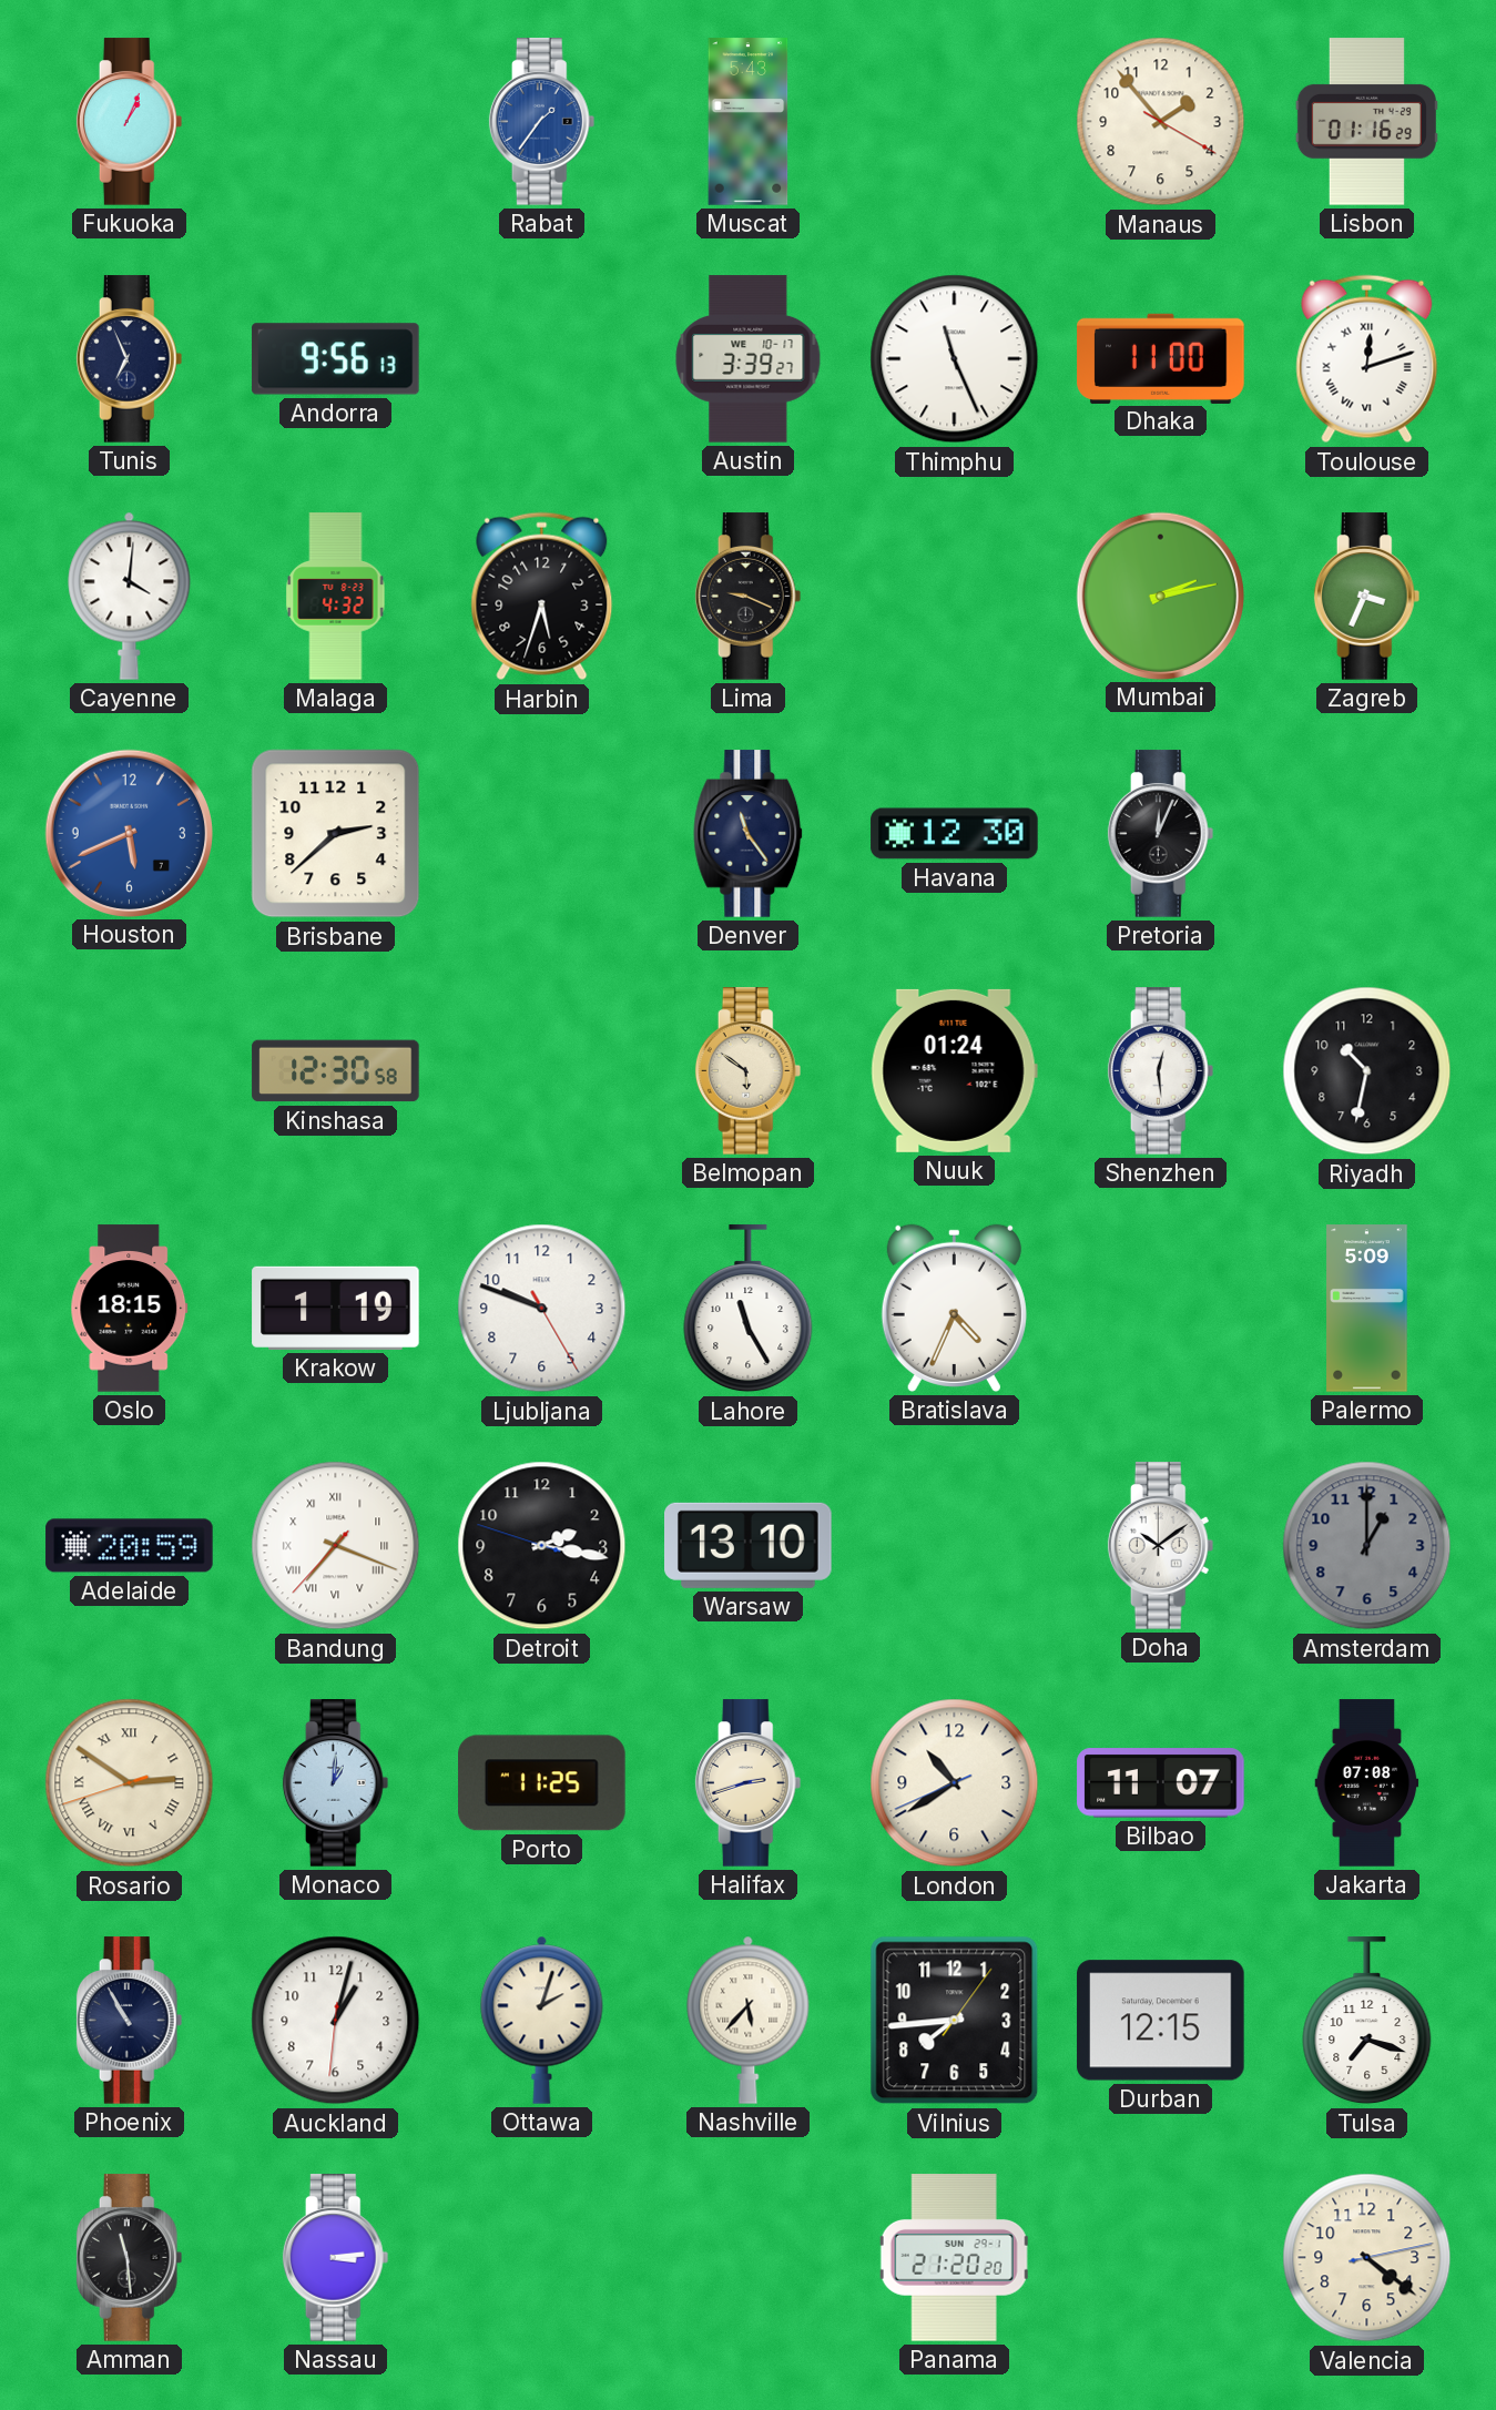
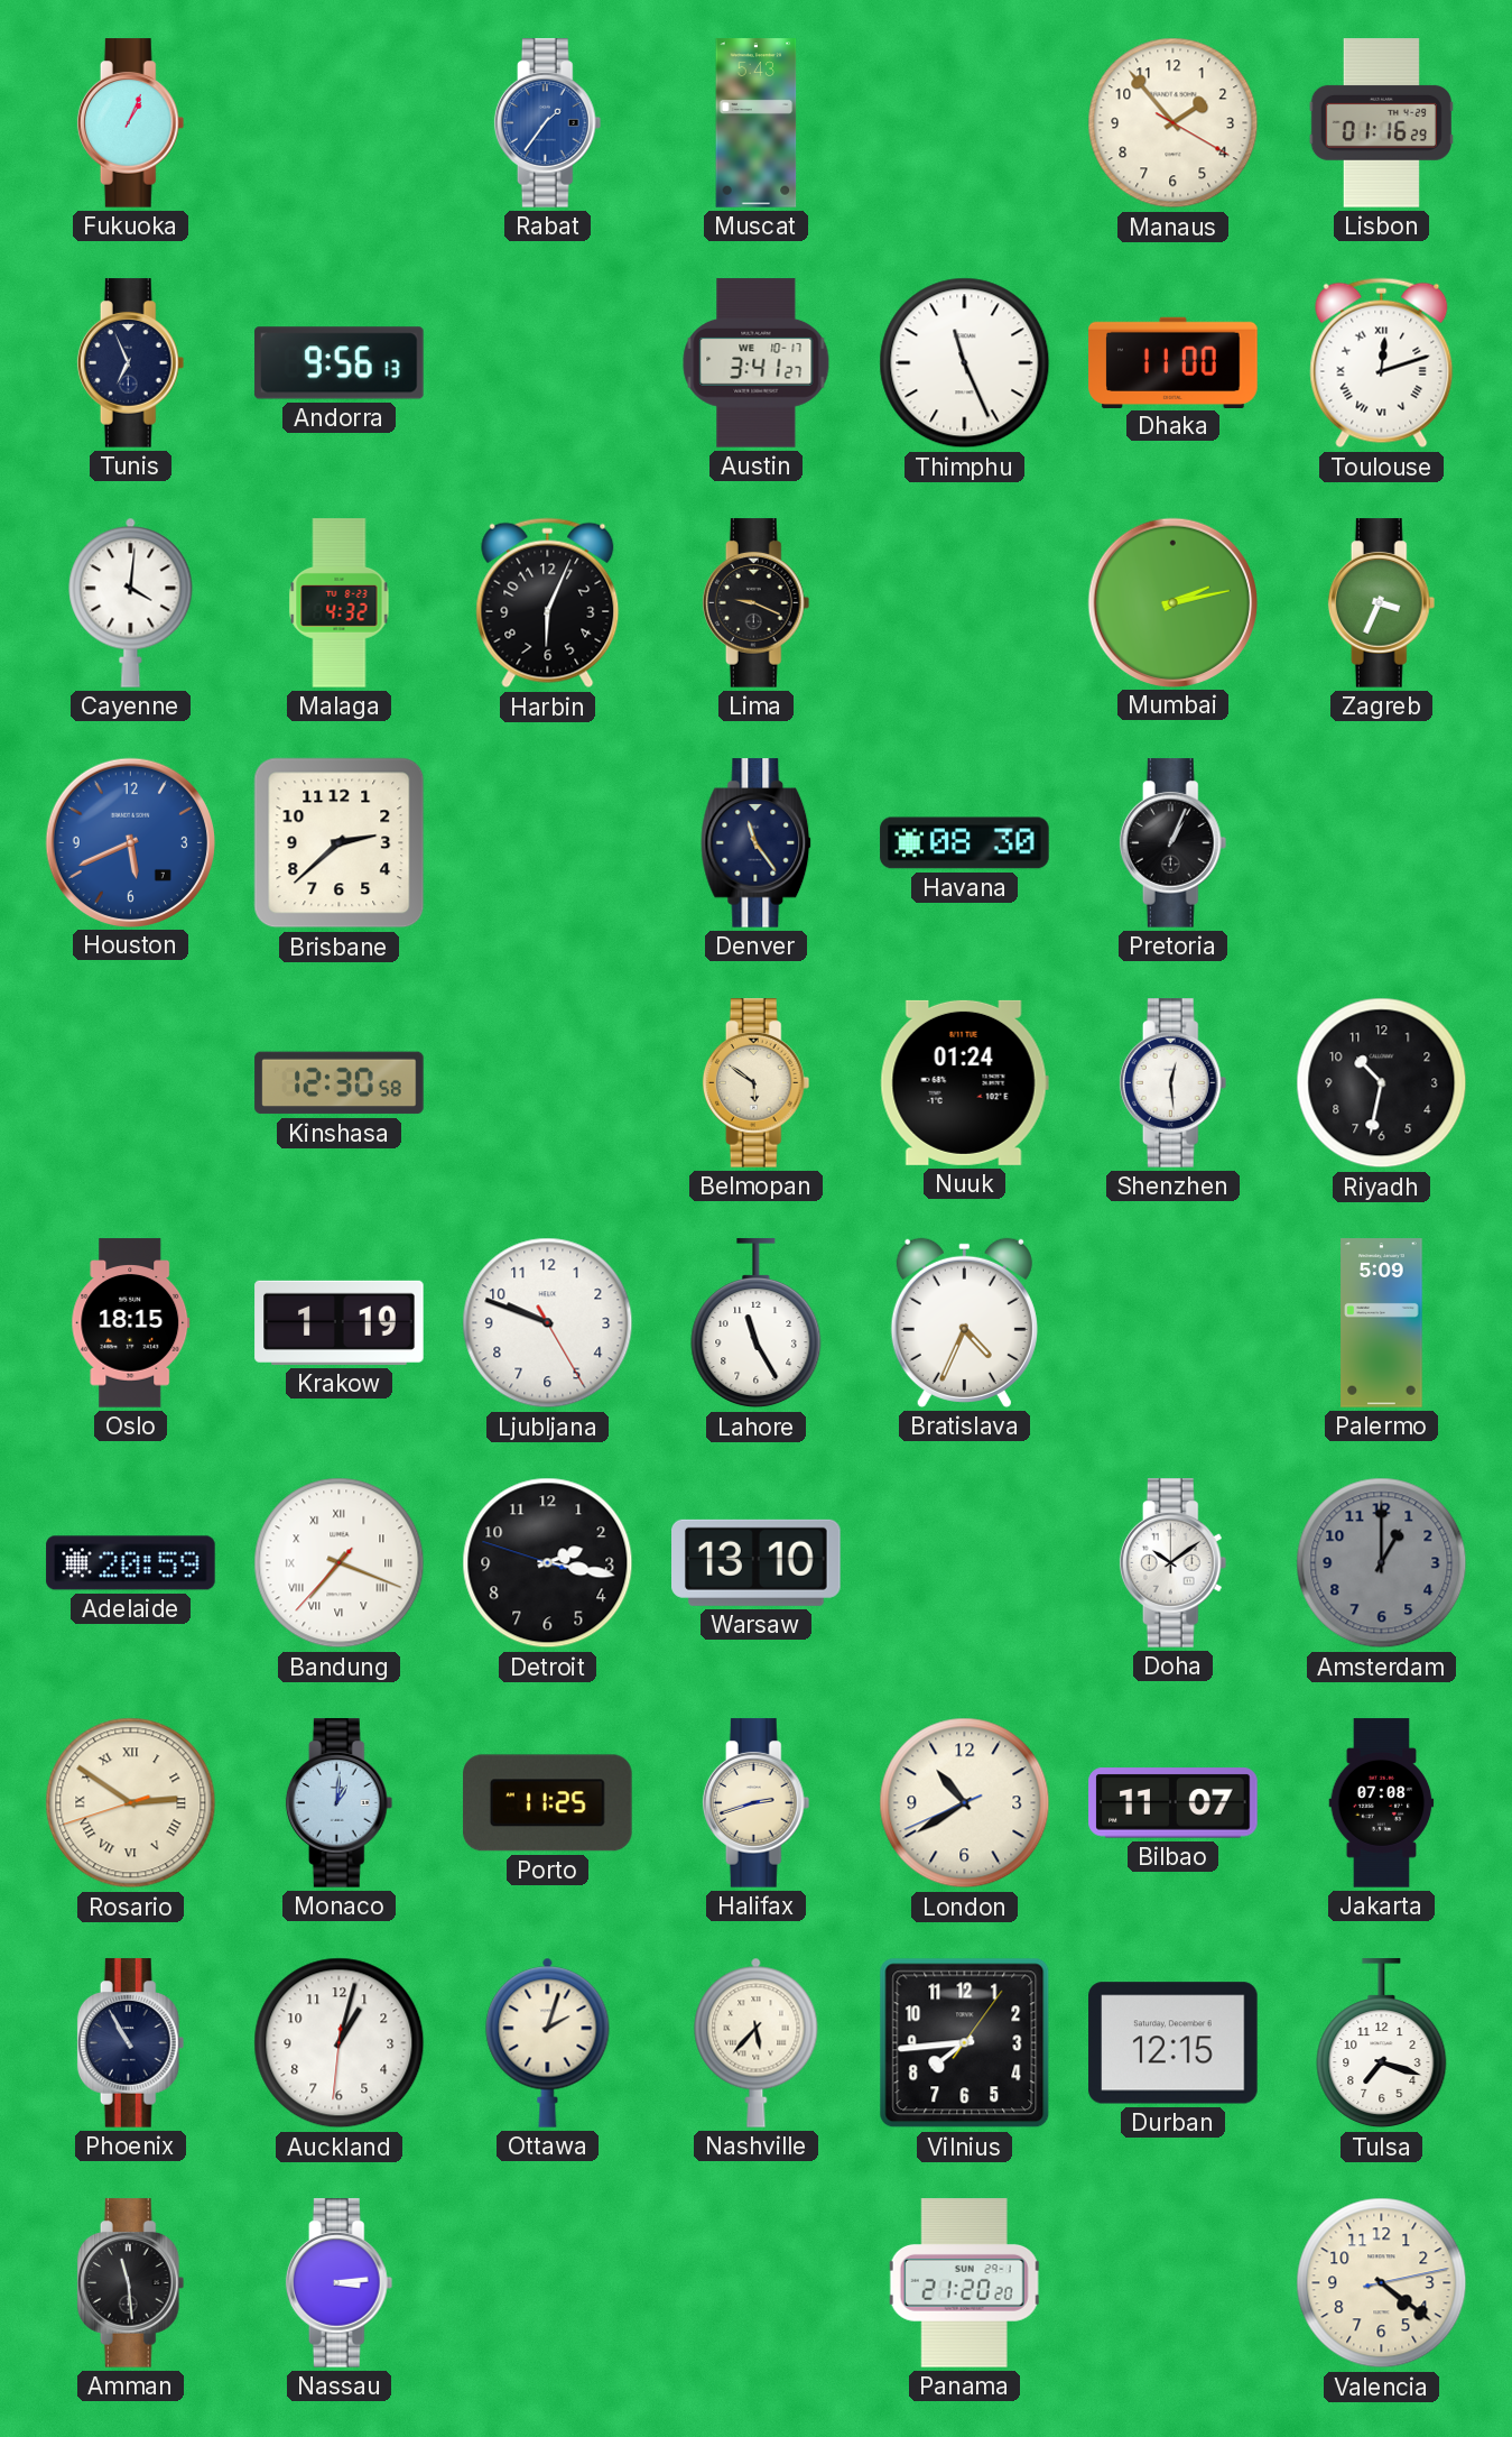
Austin: 3:39 -> 3:41 (757, 363)
Harbin: 5:33 -> 6:04 (548, 603)
Havana: 12:30 -> 08:30 (965, 843)
Pretoria: 12:04 -> 1:04 (1174, 843)
